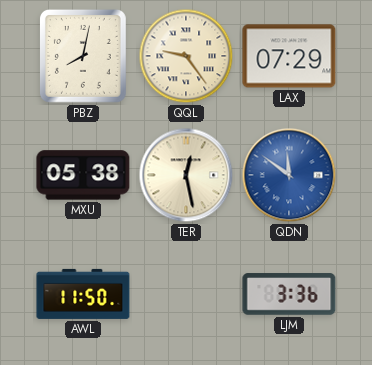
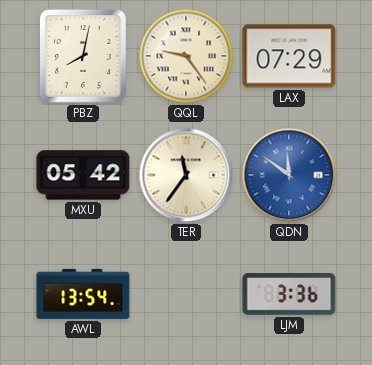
MXU: 05:38 -> 05:42 (83, 175)
TER: 12:28 -> 11:36 (186, 175)
AWL: 11:50 -> 13:54 (83, 294)
